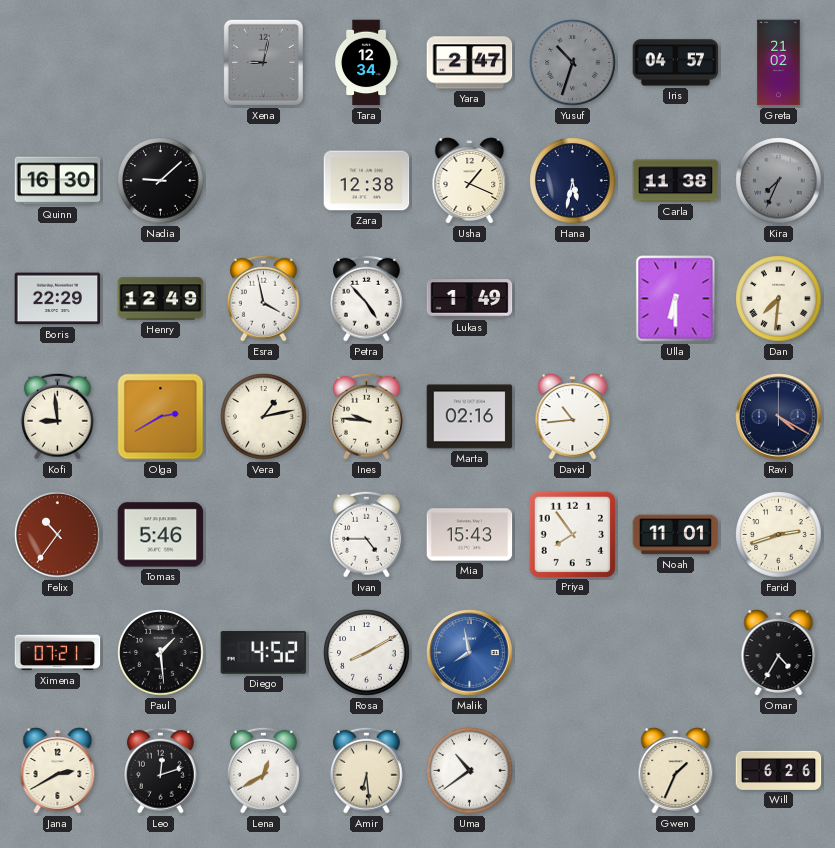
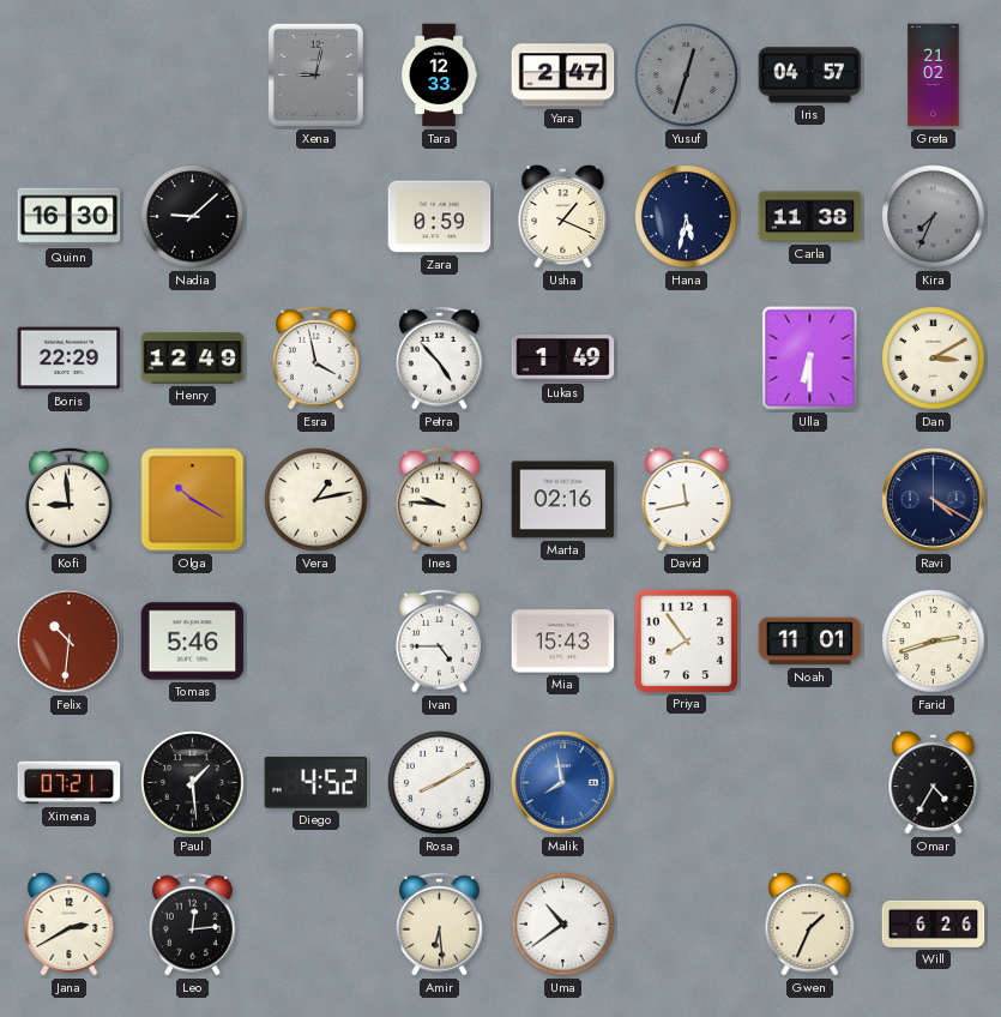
Tara: 12:34 -> 12:33 (440, 76)
Yusuf: 10:33 -> 12:33 (687, 76)
Zara: 12:38 -> 0:59 (440, 217)
Dan: 7:31 -> 3:10 (934, 359)
Olga: 2:40 -> 10:20 (193, 500)
David: 10:44 -> 11:43 (687, 500)
Felix: 10:36 -> 10:31 (70, 642)
Leo: 12:12 -> 12:14 (192, 923)
Lena: 12:40 -> none (263, 770)
